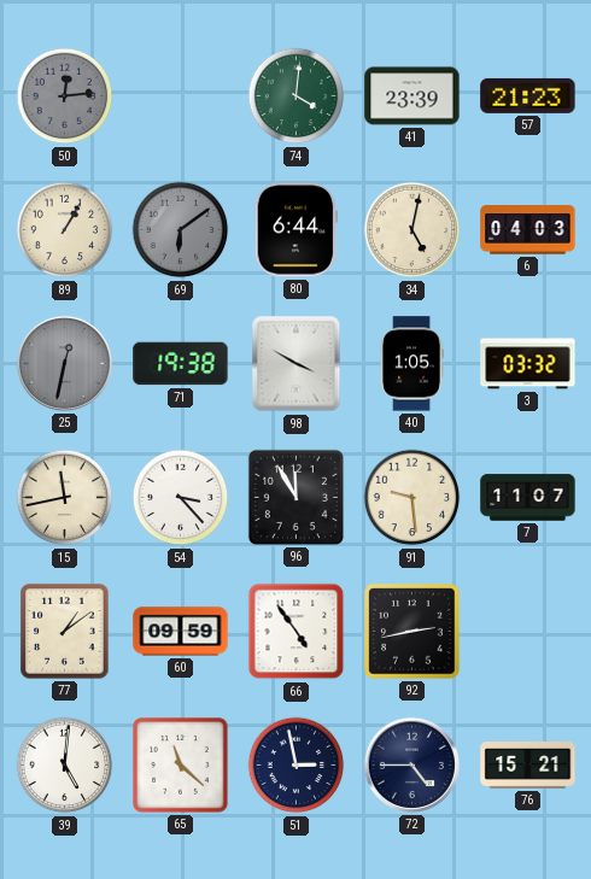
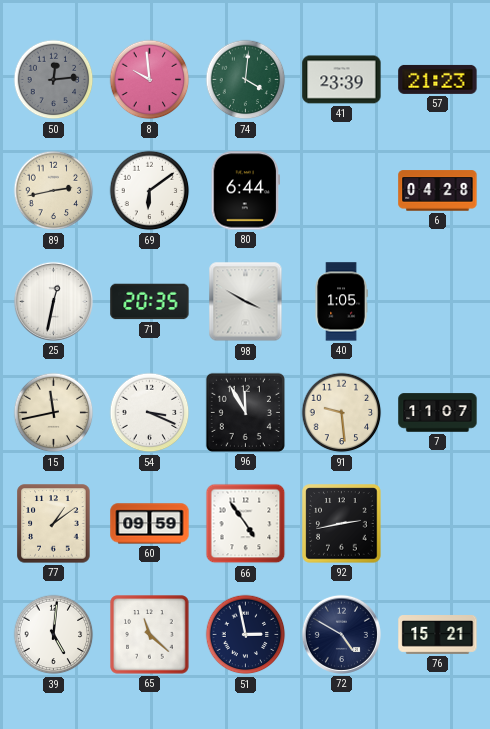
8: none -> 9:59 (150, 80)
89: 1:05 -> 2:43 (54, 191)
69 dial: grey -> white (150, 191)
34: 5:02 -> none (412, 230)
6: 04:03 -> 04:28 (438, 191)
25 dial: grey -> white (53, 301)
71: 19:38 -> 20:35 (150, 302)
3: 03:32 -> none (528, 364)
54: 3:23 -> 3:19 (150, 413)
72: 4:45 -> 4:50 (341, 634)
